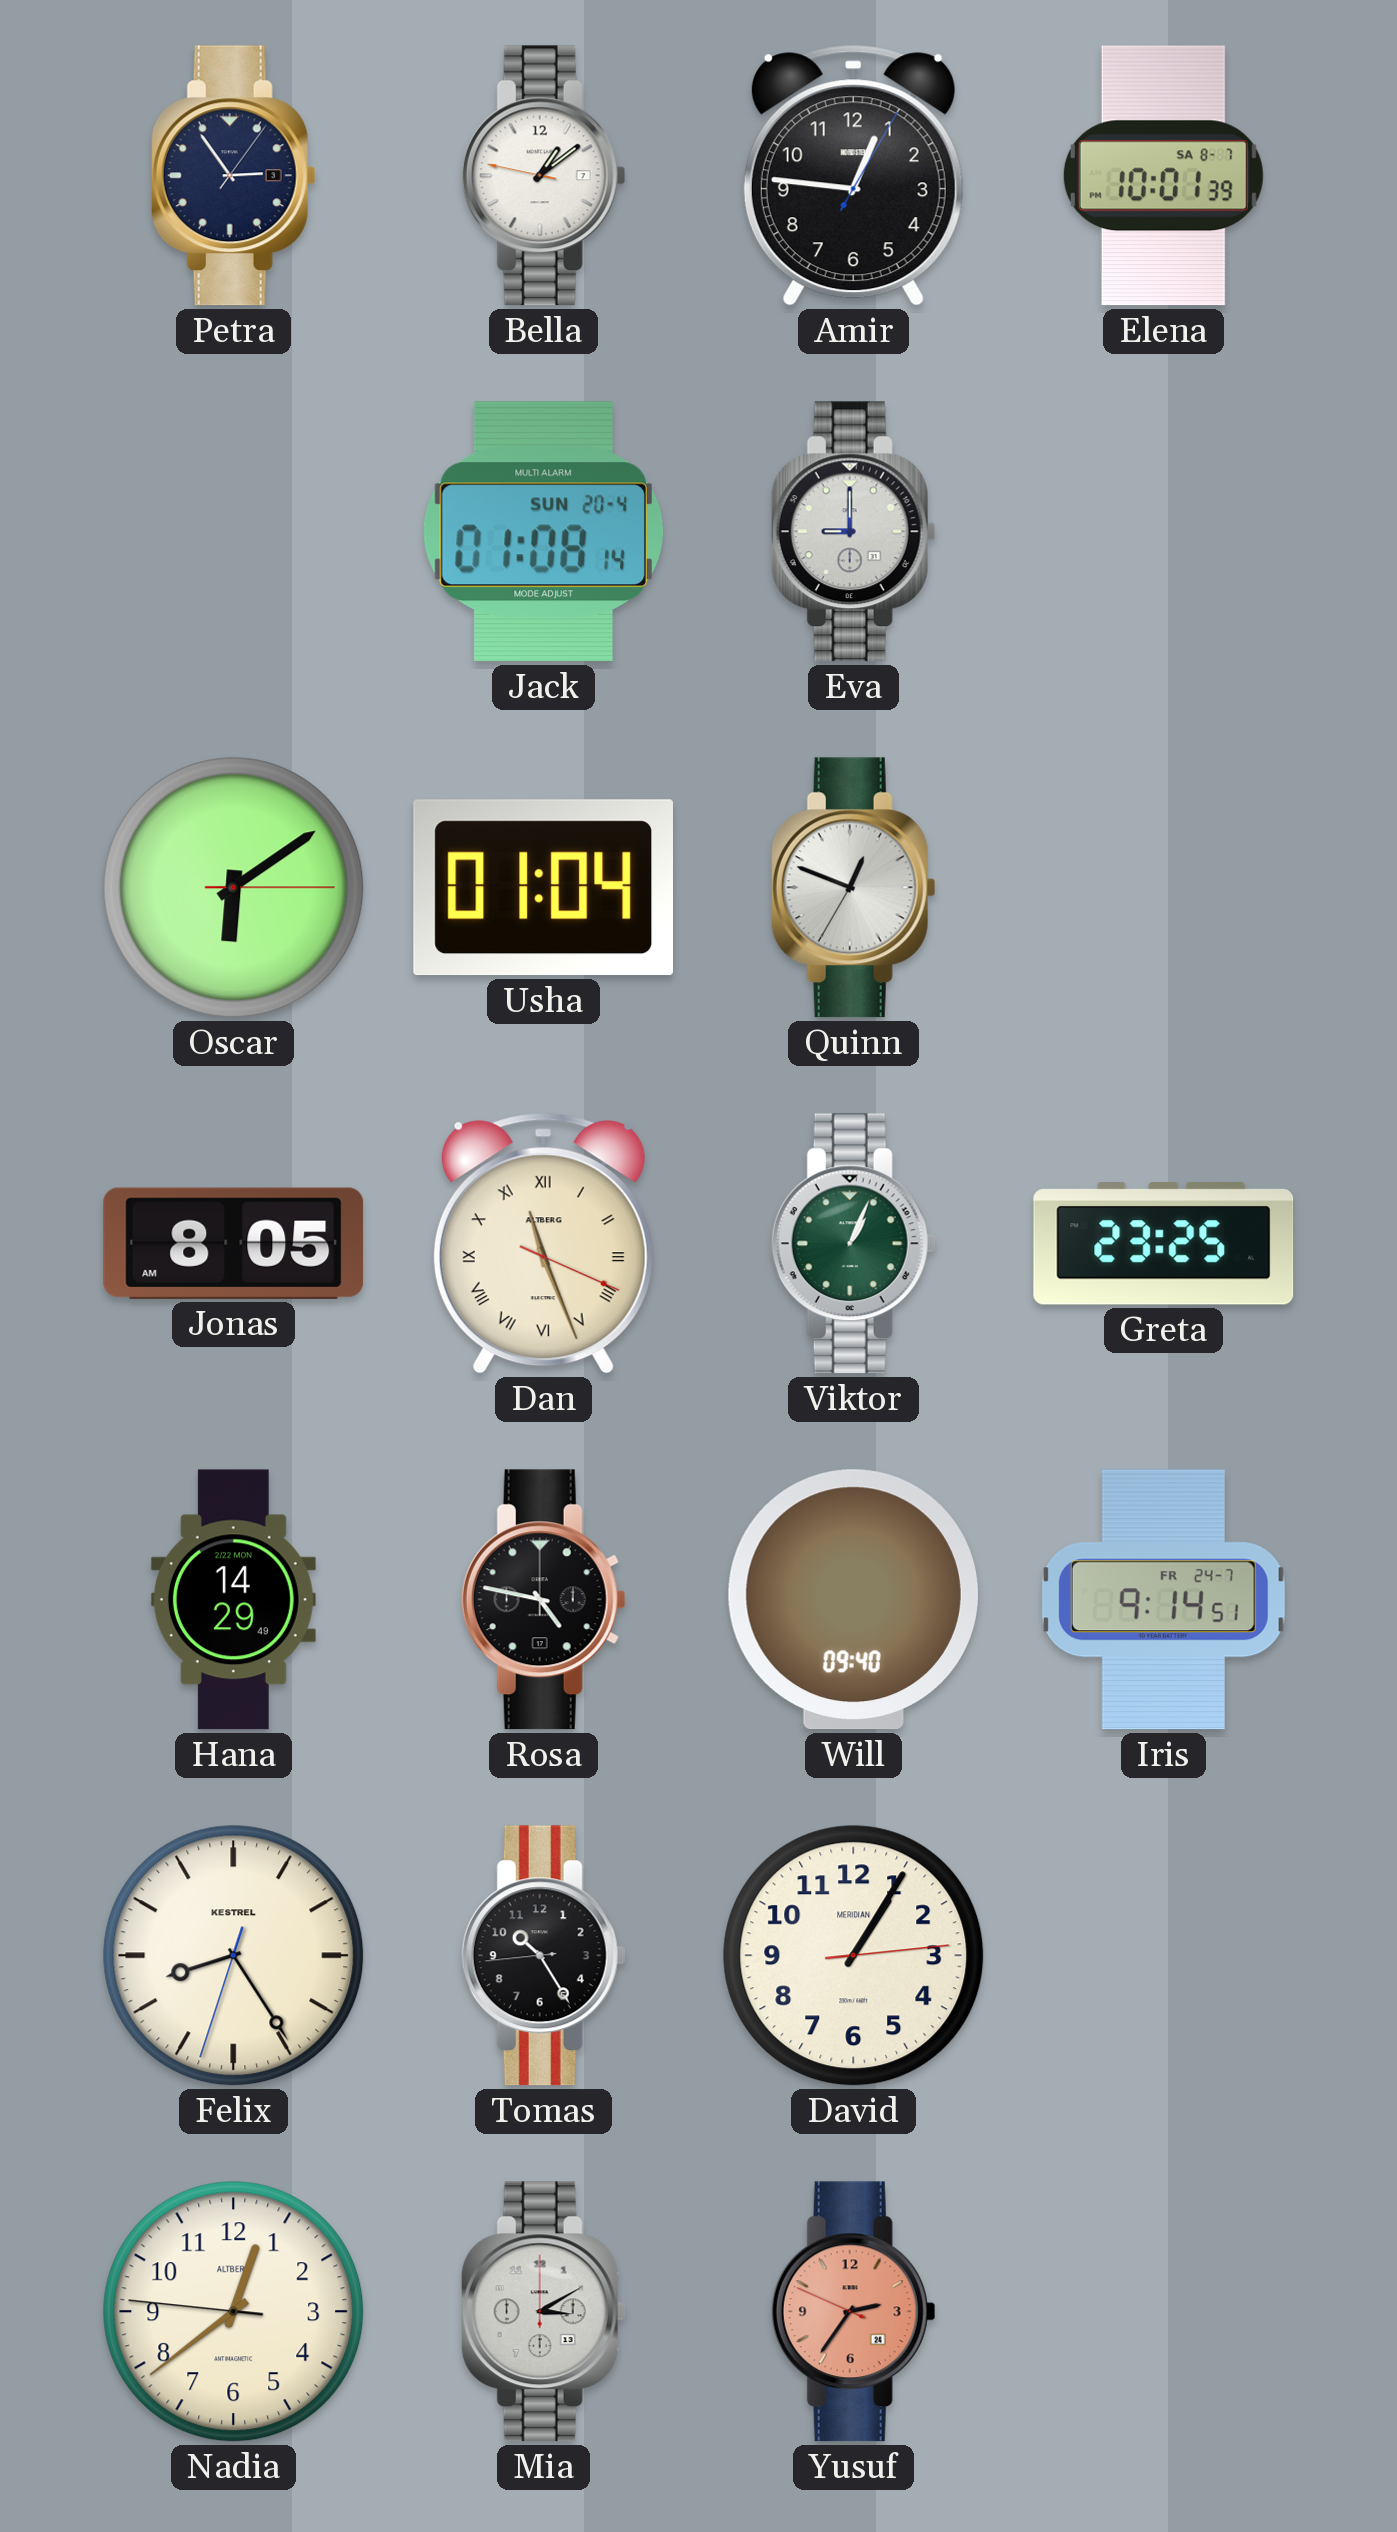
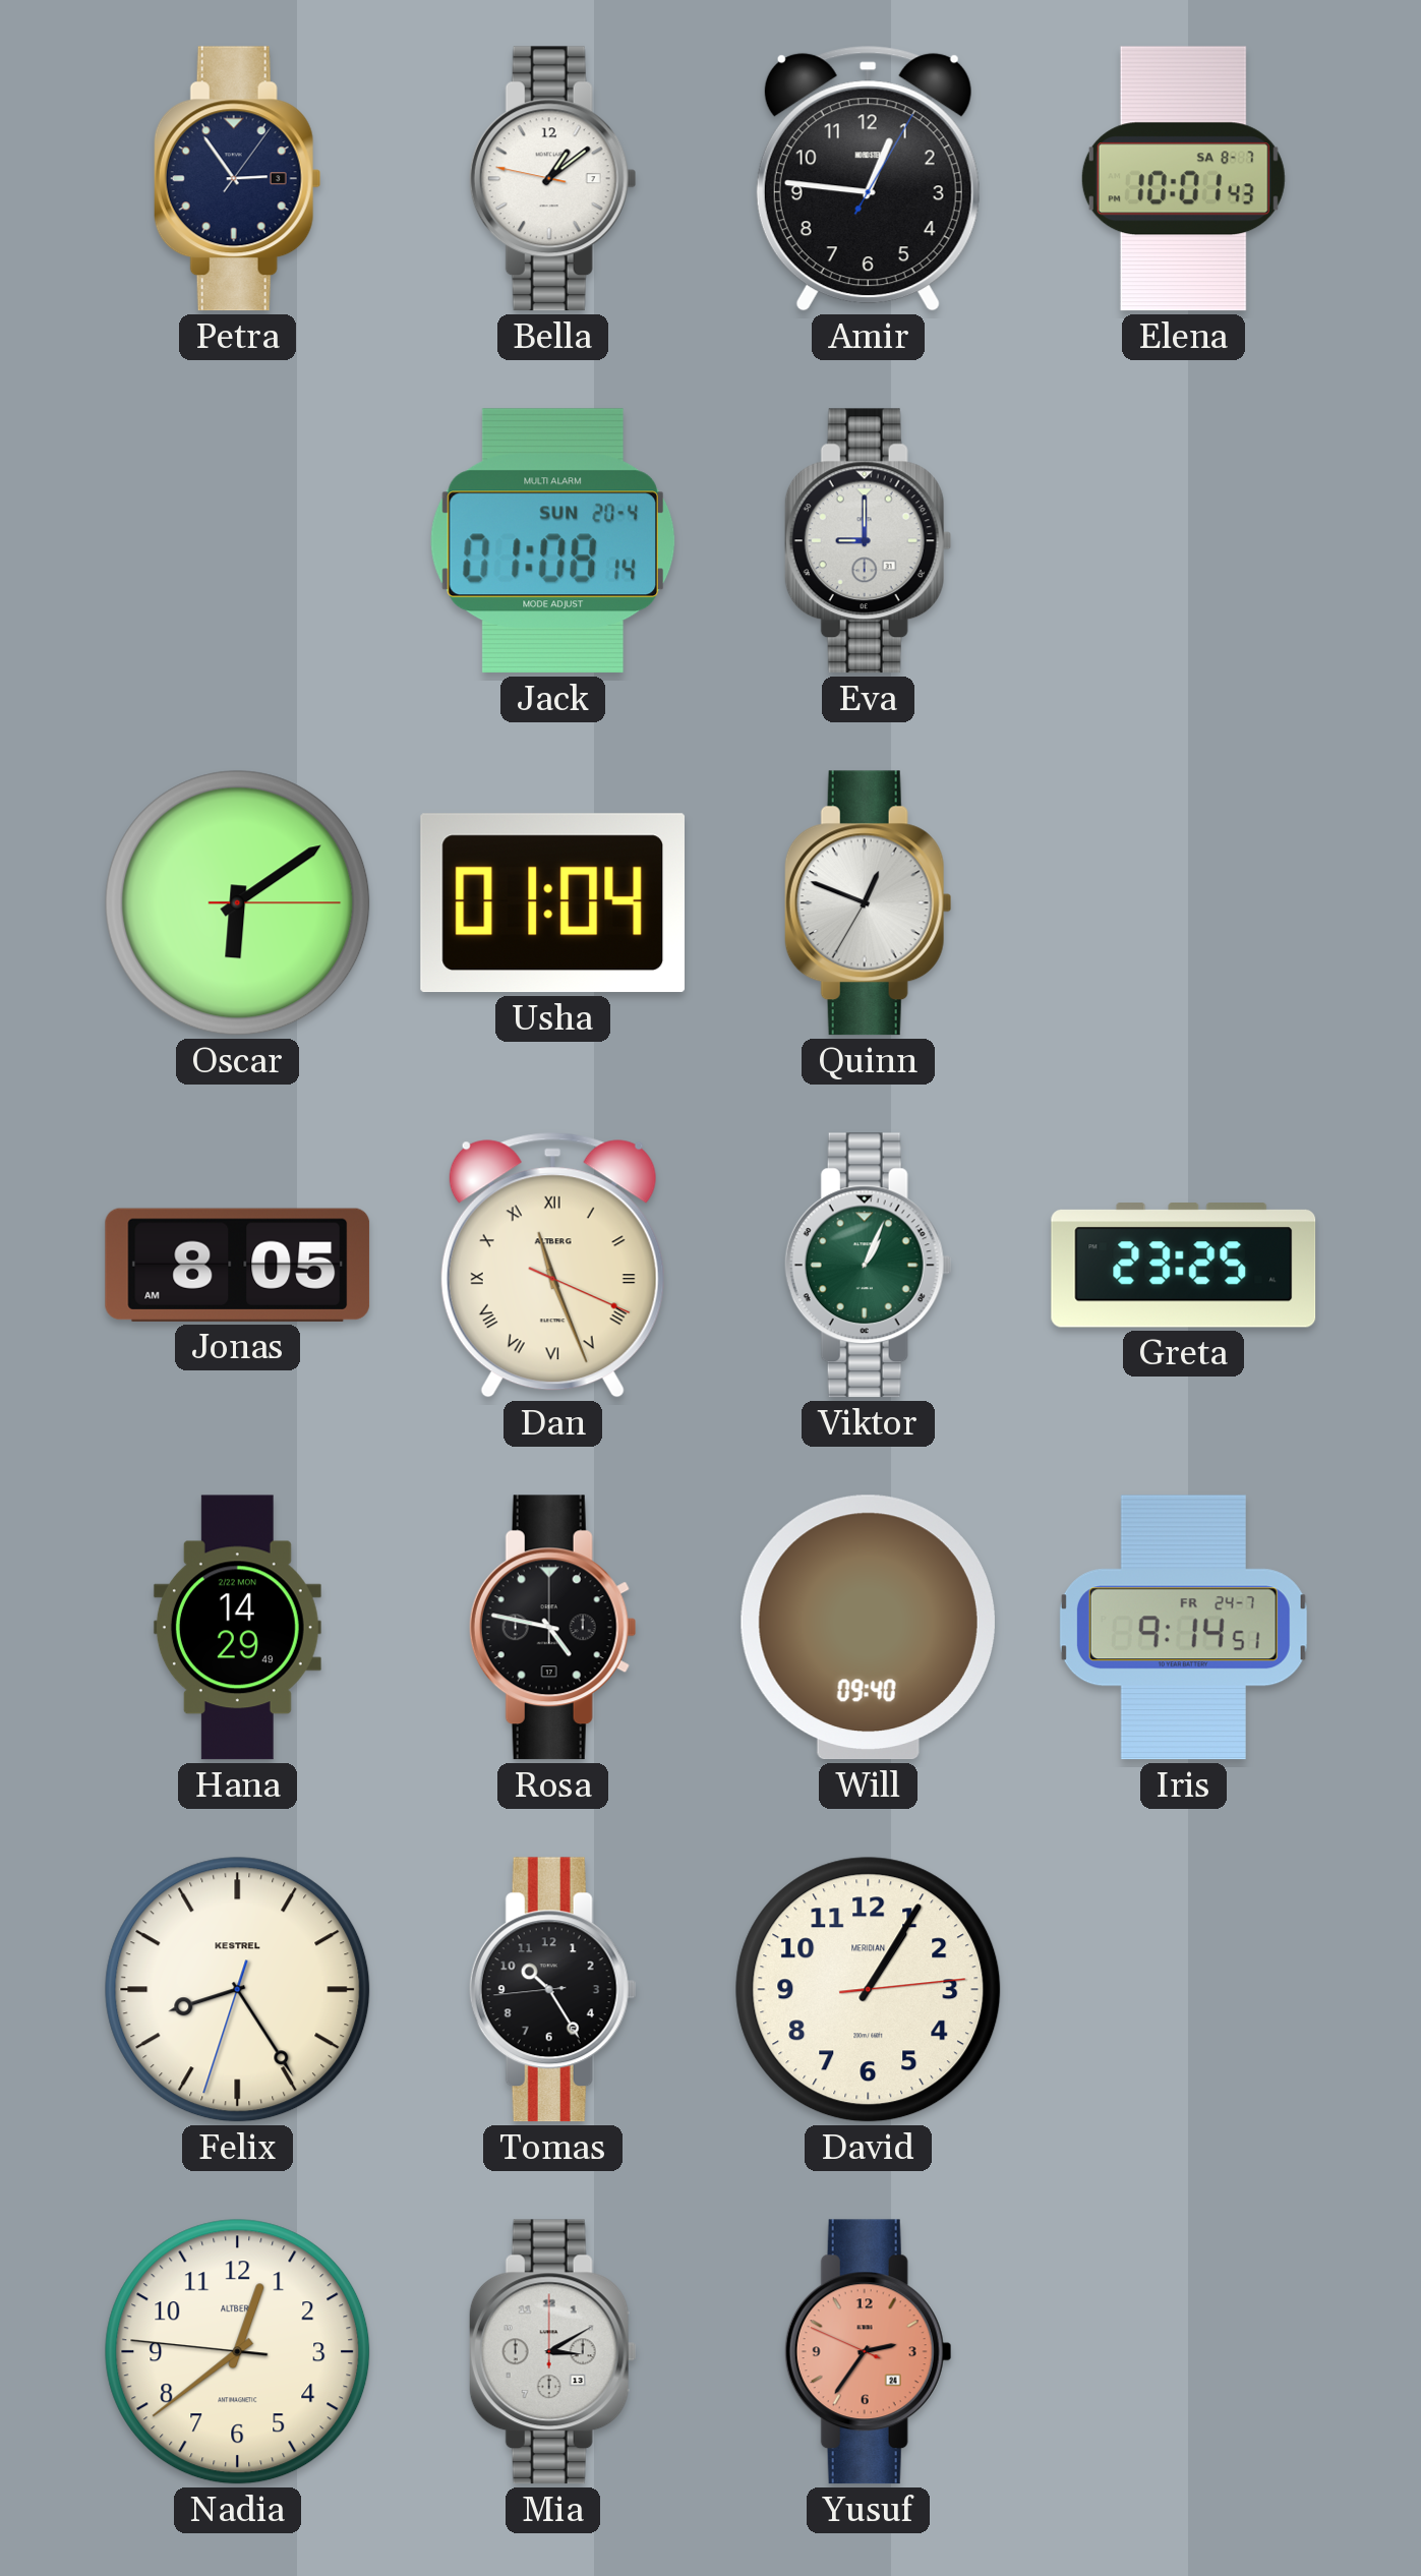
Elena: 10:01:39 -> 10:01:43 (1183, 179)
